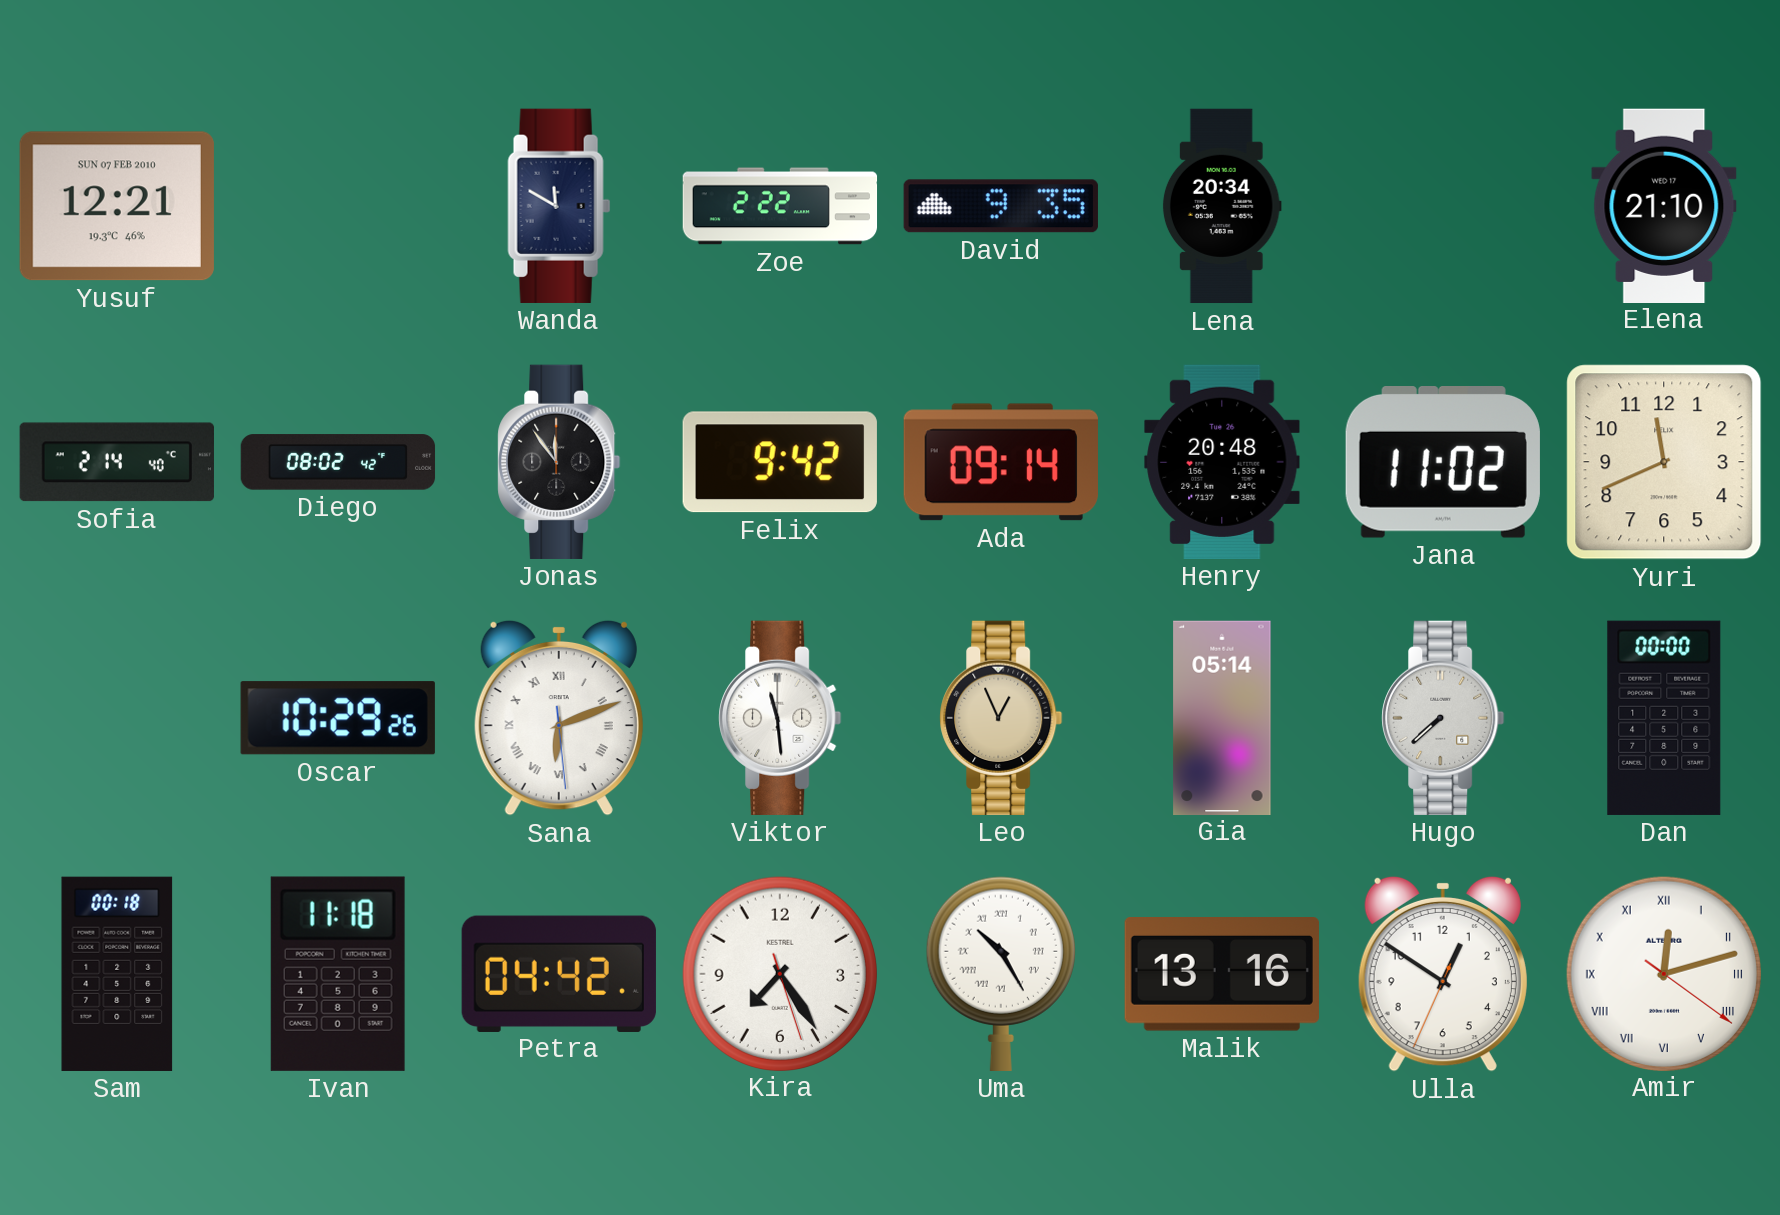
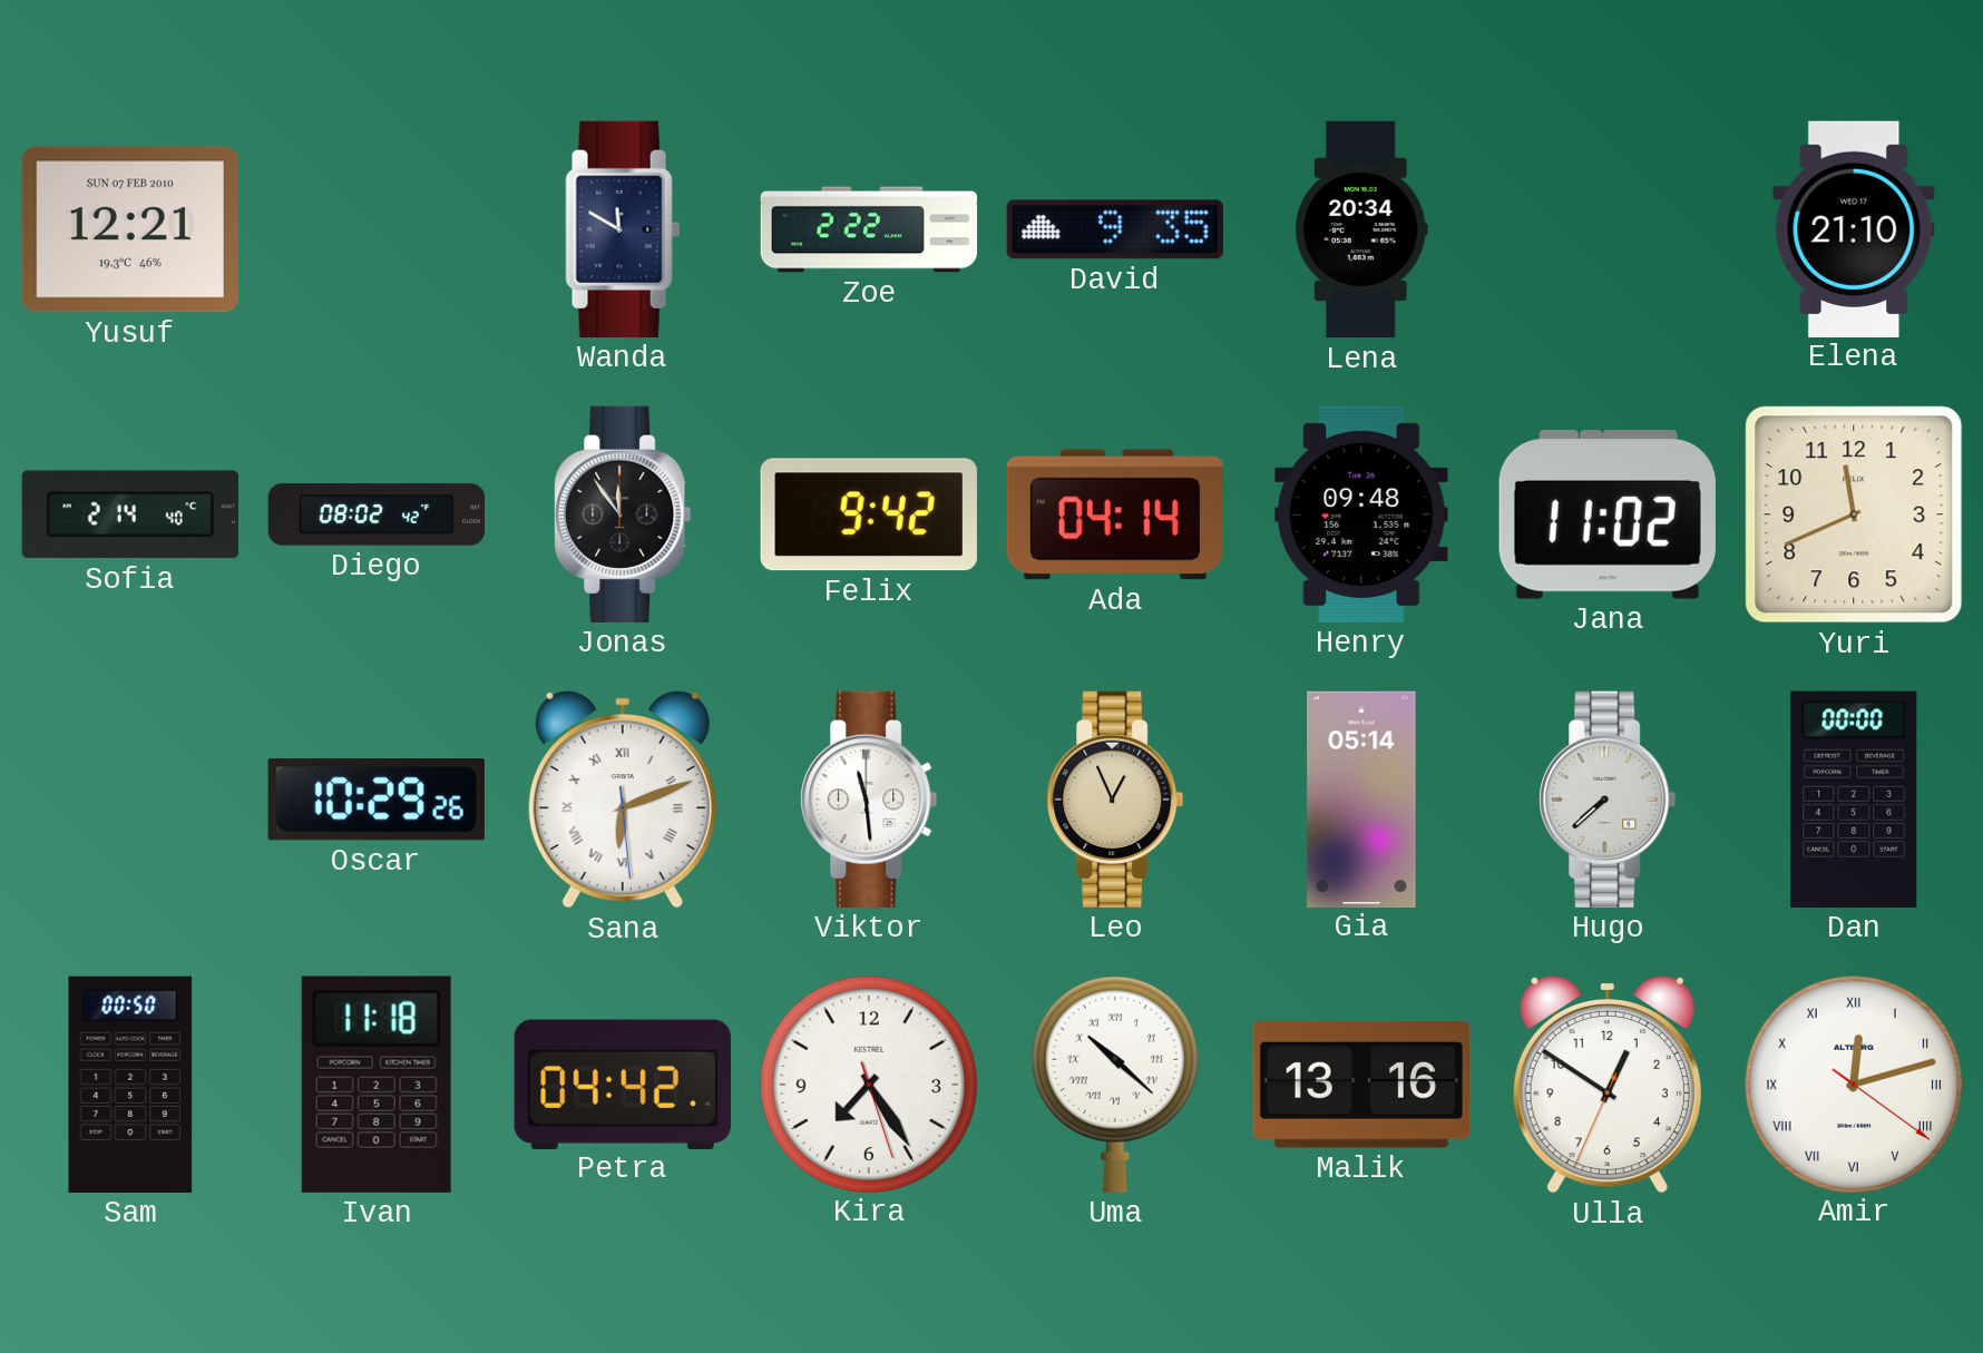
Ada: 09:14 -> 04:14 (1115, 514)
Henry: 20:48 -> 09:48 (1361, 514)
Sam: 00:18 -> 00:50 (130, 1085)
Uma: 10:25 -> 10:22 (1115, 1085)
